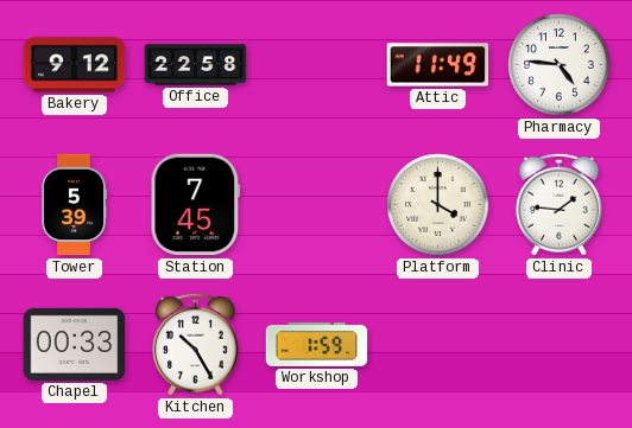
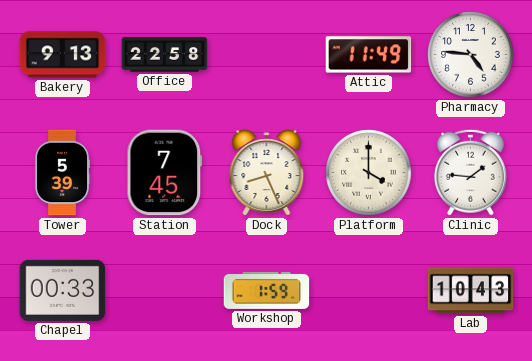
Bakery: 9:12 -> 9:13 (63, 55)
Dock: none -> 8:26 (267, 173)
Kitchen: 10:25 -> none (195, 344)
Lab: none -> 10:43 (471, 291)
